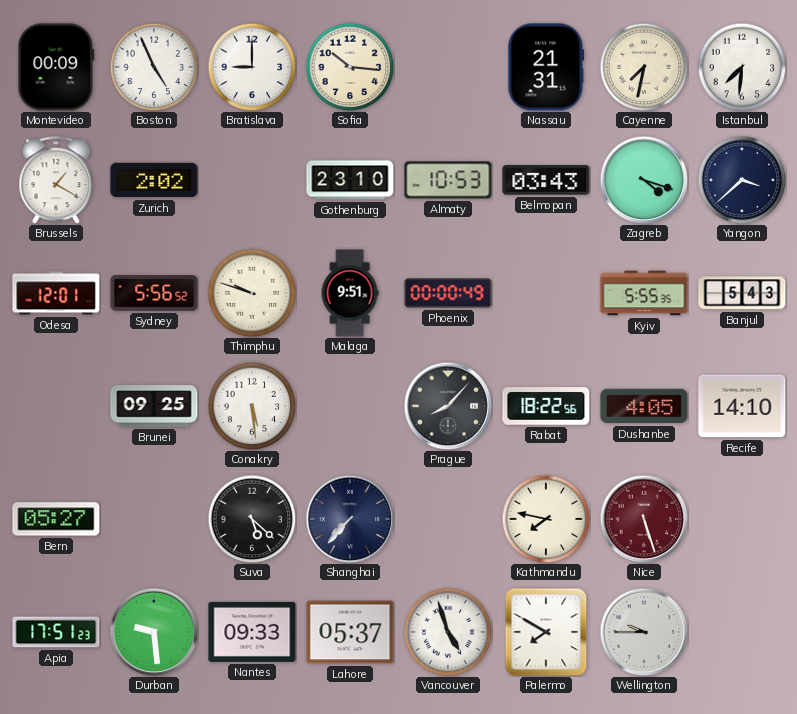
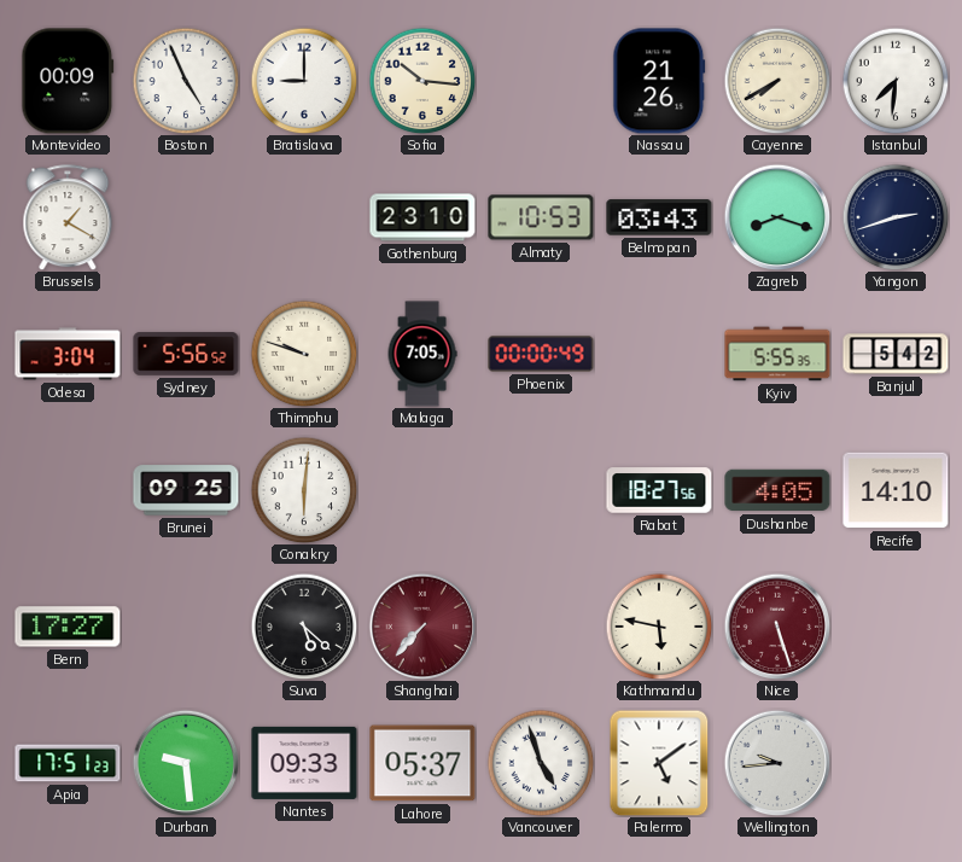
Nassau: 21:31 -> 21:26 (659, 81)
Cayenne: 7:32 -> 7:40 (777, 81)
Zurich: 2:02 -> none (154, 180)
Zagreb: 4:18 -> 8:18 (777, 217)
Yangon: 3:38 -> 2:42 (896, 217)
Odesa: 12:01 -> 3:04 (68, 354)
Malaga: 9:51 -> 7:05 (422, 354)
Banjul: 5:43 -> 5:42 (896, 354)
Conakry: 5:29 -> 6:01 (304, 490)
Prague: 8:07 -> none (448, 406)
Rabat: 18:22 -> 18:27 (659, 490)
Bern: 05:27 -> 17:27 (68, 627)
Shanghai dial: navy -> burgundy (422, 627)
Kathmandu: 7:47 -> 5:47 (659, 627)
Palermo: 7:50 -> 5:09 (659, 763)
Wellington: 9:45 -> 9:44 (777, 763)
